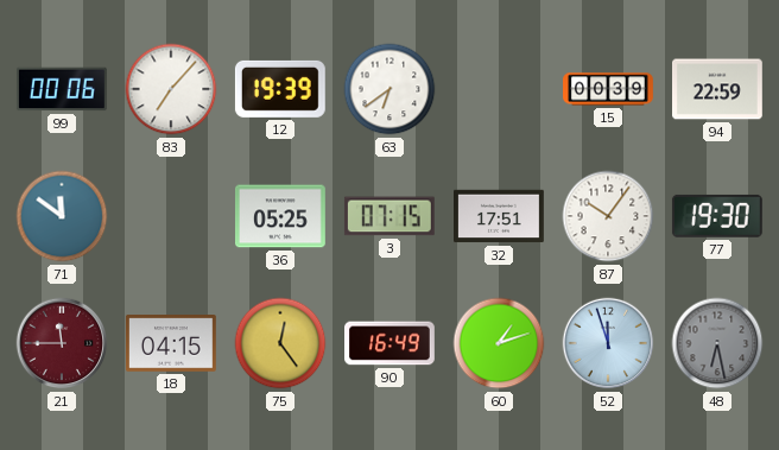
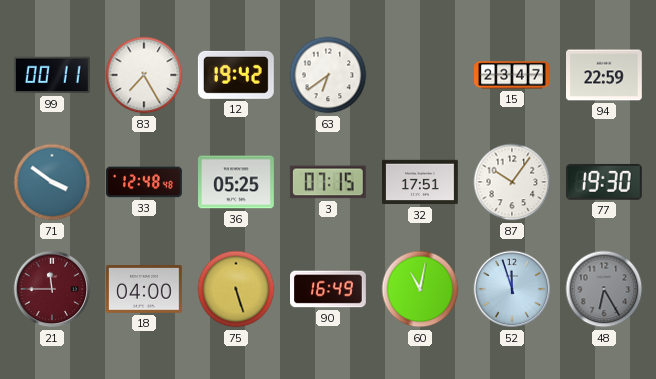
99: 00:06 -> 00:11 (52, 75)
83: 7:07 -> 7:25 (144, 75)
12: 19:39 -> 19:42 (236, 75)
15: 00:39 -> 23:47 (512, 75)
71: 11:51 -> 3:51 (52, 182)
33: none -> 12:48 (145, 182)
18: 04:15 -> 04:00 (144, 289)
75: 12:24 -> 5:27 (236, 289)
60: 1:12 -> 11:02 (420, 289)
48: 6:28 -> 6:25 (604, 289)
